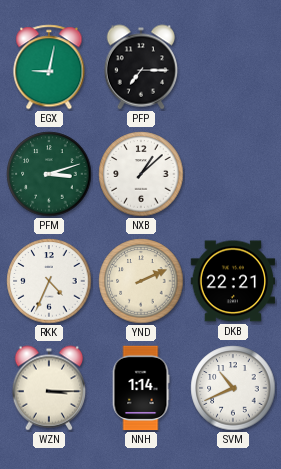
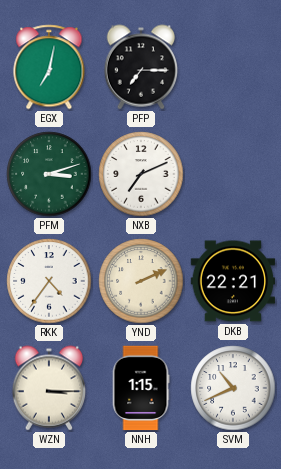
EGX: 9:02 -> 7:02 (49, 67)
NXB: 1:08 -> 7:11 (141, 174)
RKK: 4:34 -> 4:36 (49, 281)
NNH: 1:14 -> 1:15 (141, 388)
